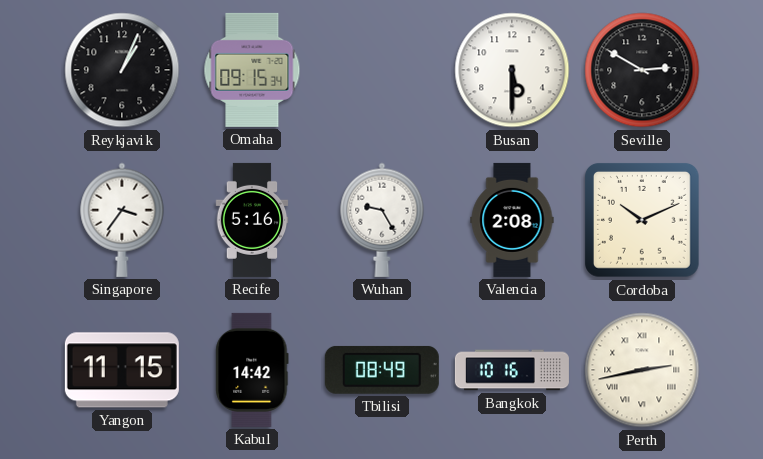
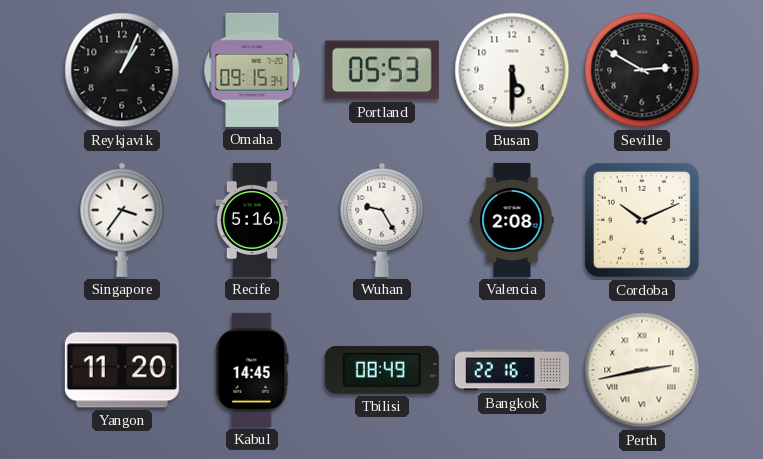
Portland: none -> 05:53 (382, 70)
Yangon: 11:15 -> 11:20 (122, 370)
Kabul: 14:42 -> 14:45 (252, 370)
Bangkok: 10:16 -> 22:16 (512, 370)
